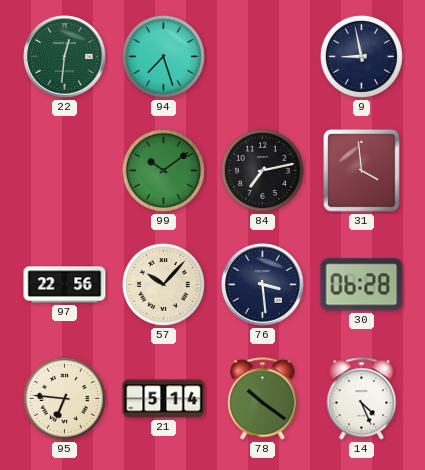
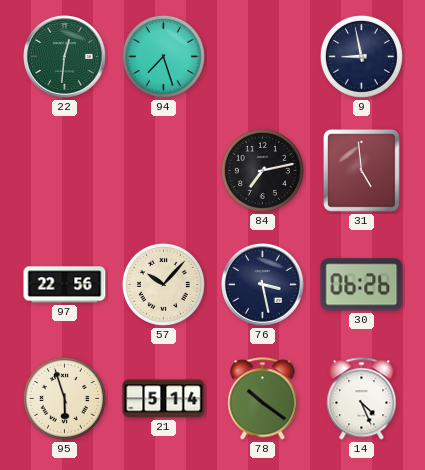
99: 10:09 -> none (163, 170)
31: 3:59 -> 4:59 (362, 171)
76: 3:29 -> 3:28 (263, 285)
30: 06:28 -> 06:26 (362, 285)
95: 6:46 -> 5:57 (64, 398)
